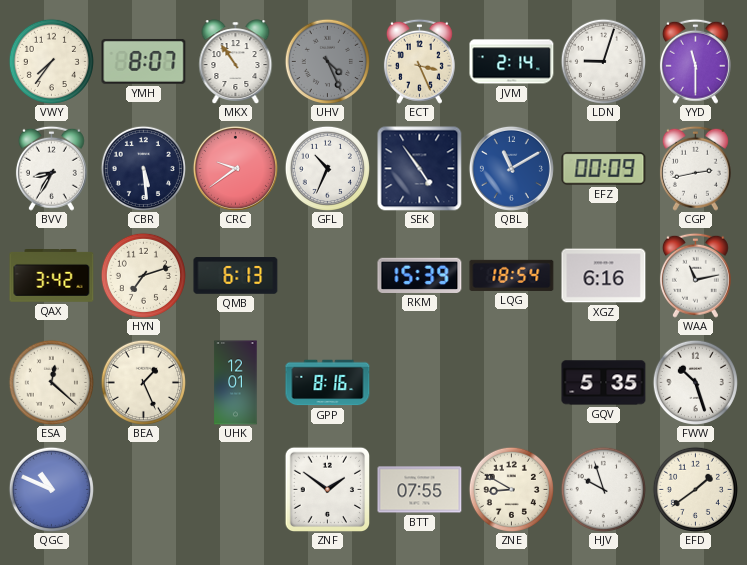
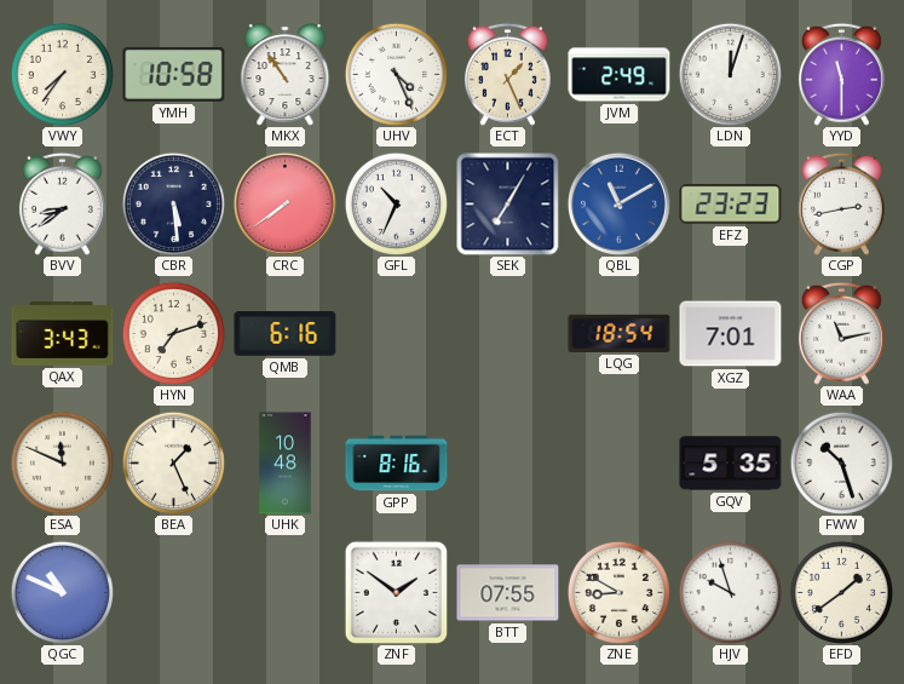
YMH: 8:07 -> 10:58 (174, 74)
UHV dial: grey -> white (396, 74)
ECT: 3:26 -> 1:26 (507, 74)
JVM: 2:14 -> 2:49 (620, 75)
LDN: 9:03 -> 12:03 (730, 74)
BVV: 8:35 -> 8:39 (62, 203)
CRC: 9:39 -> 7:39 (284, 203)
SEK: 4:54 -> 7:05 (508, 205)
EFZ: 00:09 -> 23:23 (731, 205)
QAX: 3:42 -> 3:43 (63, 334)
QMB: 6:13 -> 6:16 (286, 334)
RKM: 15:39 -> none (420, 275)
XGZ: 6:16 -> 7:01 (731, 334)
ESA: 12:22 -> 11:49 (62, 462)
UHK: 12:01 -> 10:48 (286, 464)
